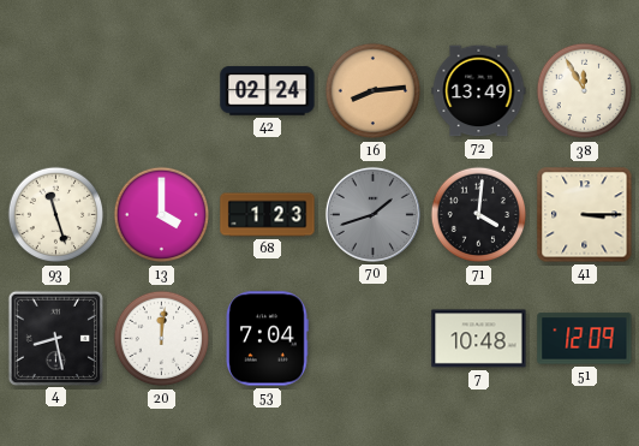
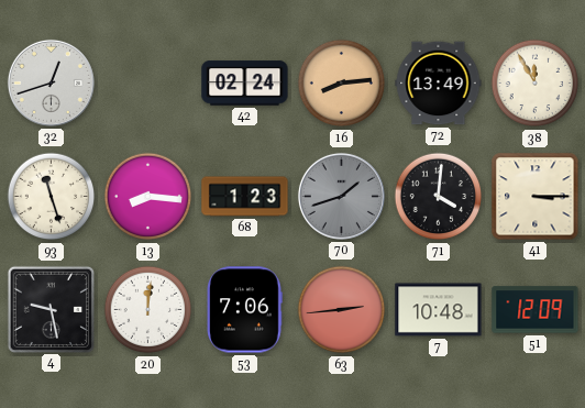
32: none -> 12:42 (51, 82)
13: 4:00 -> 8:16 (148, 197)
4: 8:28 -> 9:28 (51, 309)
53: 7:04 -> 7:06 (244, 310)
63: none -> 2:44 (342, 310)
